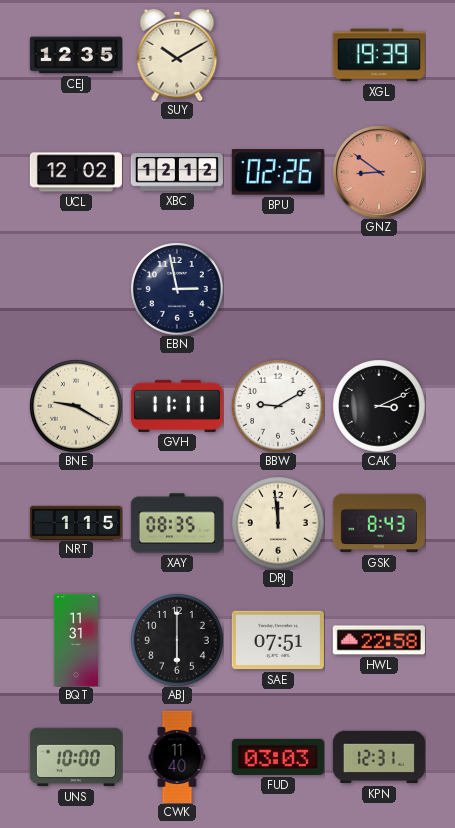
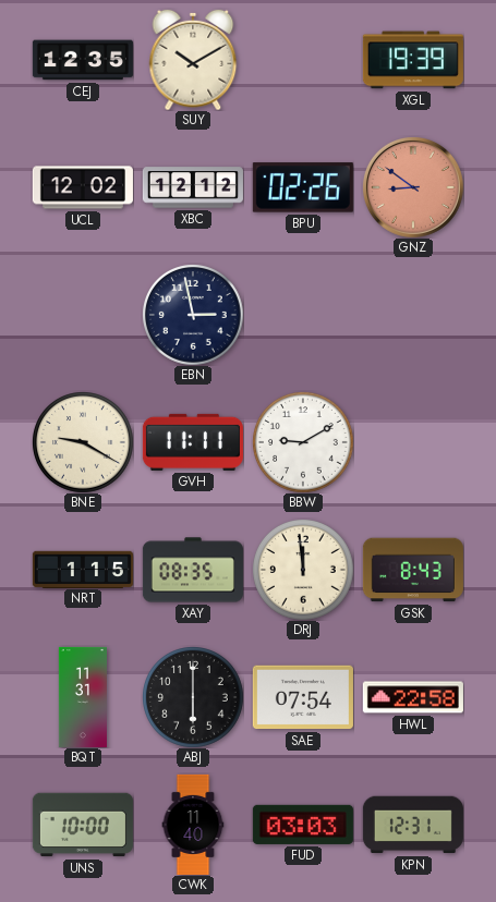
CAK: 3:11 -> none (379, 406)
SAE: 07:51 -> 07:54 (303, 697)
